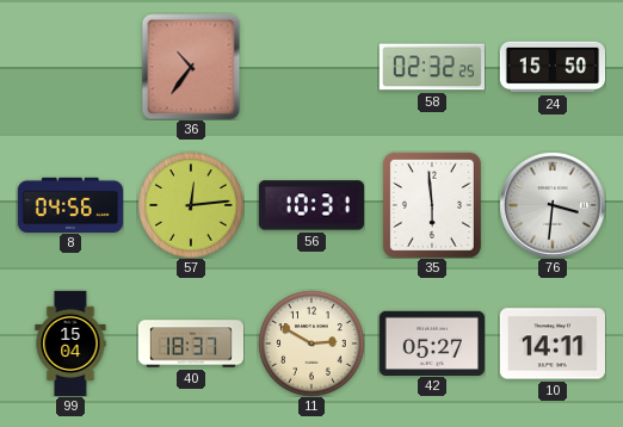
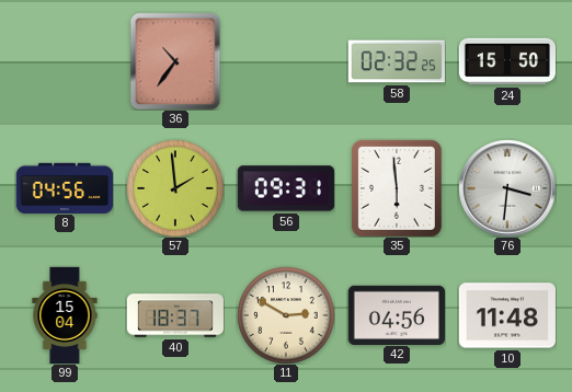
57: 12:14 -> 1:59 (175, 188)
56: 10:31 -> 09:31 (286, 188)
42: 05:27 -> 04:56 (397, 314)
10: 14:11 -> 11:48 (507, 315)
